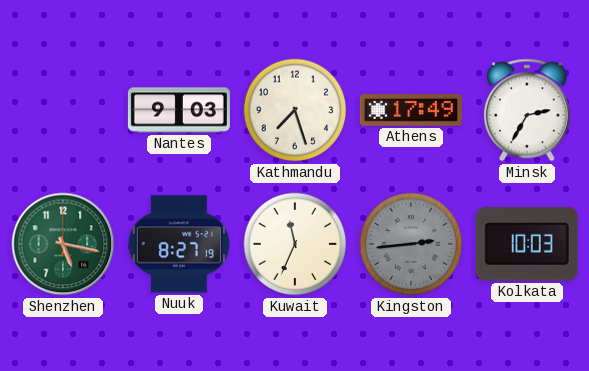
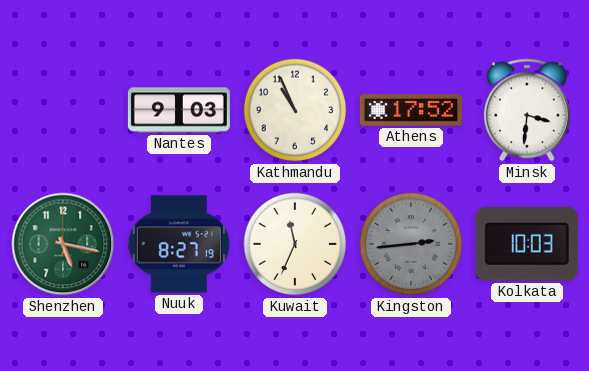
Kathmandu: 7:27 -> 10:56 (295, 110)
Athens: 17:49 -> 17:52 (411, 110)
Minsk: 2:35 -> 3:31 (527, 110)
